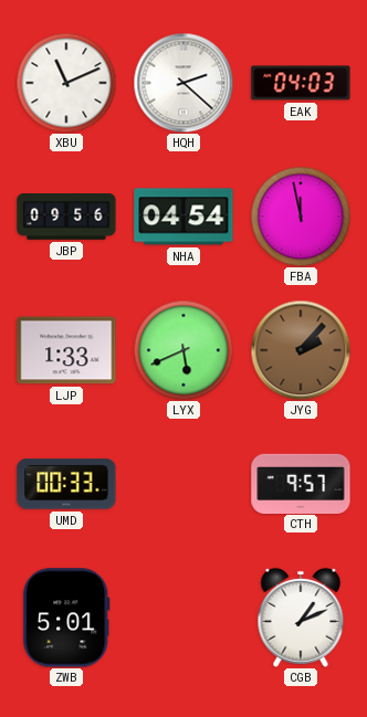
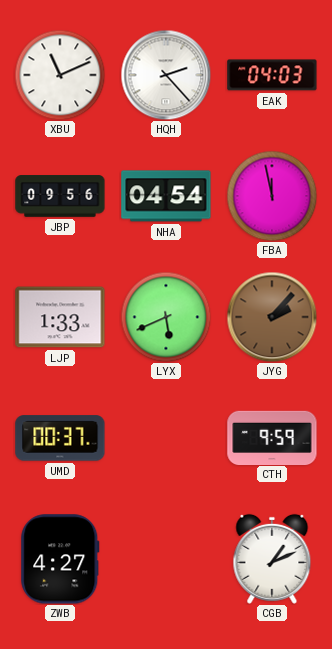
HQH: 2:22 -> 2:23 (166, 75)
UMD: 00:33 -> 00:37 (60, 438)
CTH: 9:57 -> 9:59 (272, 437)
ZWB: 5:01 -> 4:27 (60, 559)
